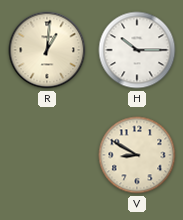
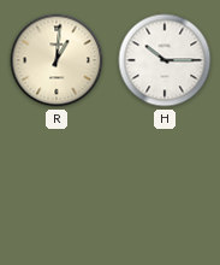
V: 8:50 -> none (137, 155)
